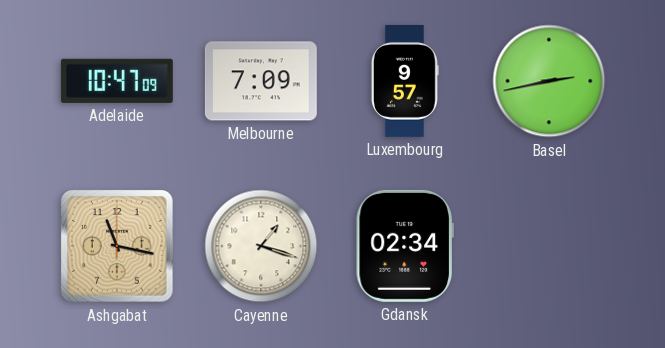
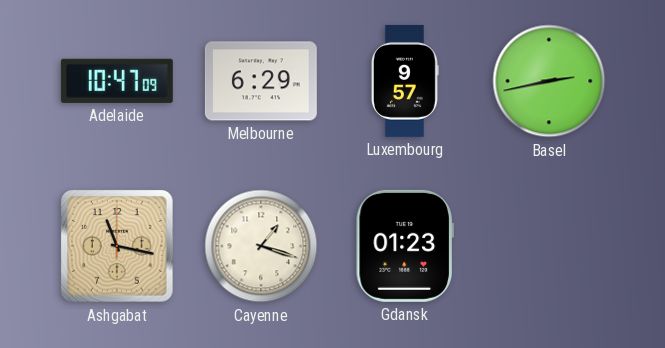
Melbourne: 7:09 -> 6:29 (261, 81)
Gdansk: 02:34 -> 01:23 (405, 246)
